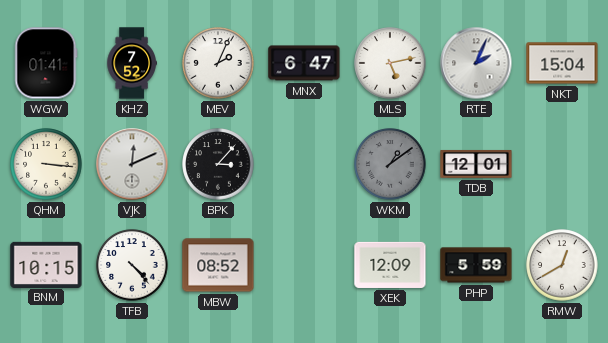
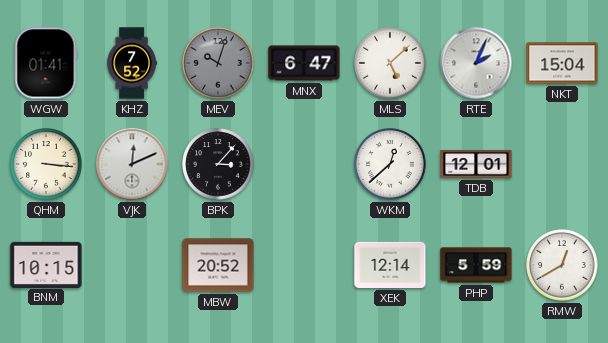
MEV: 2:04 -> 10:03 (218, 63)
MEV dial: white -> grey (218, 63)
MLS: 5:13 -> 5:08 (390, 63)
WKM: 1:09 -> 12:38 (390, 164)
WKM dial: grey -> white (390, 164)
TFB: 4:23 -> none (132, 265)
MBW: 08:52 -> 20:52 (218, 265)
XEK: 12:09 -> 12:14 (390, 265)
